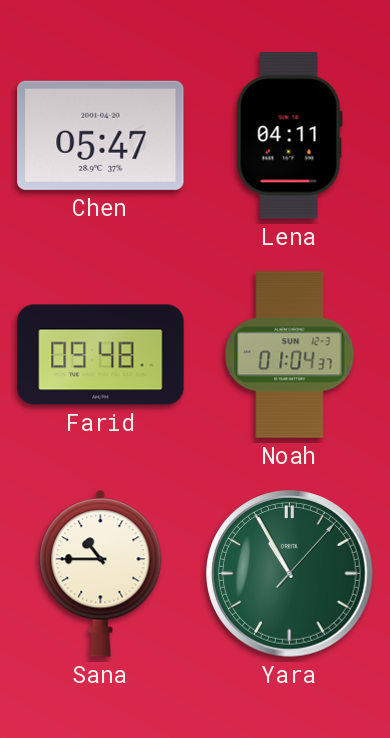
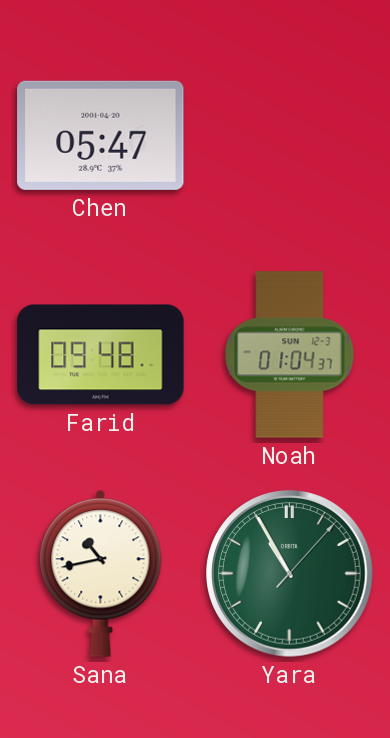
Lena: 04:11 -> none (289, 136)
Sana: 10:45 -> 10:43 (101, 573)
